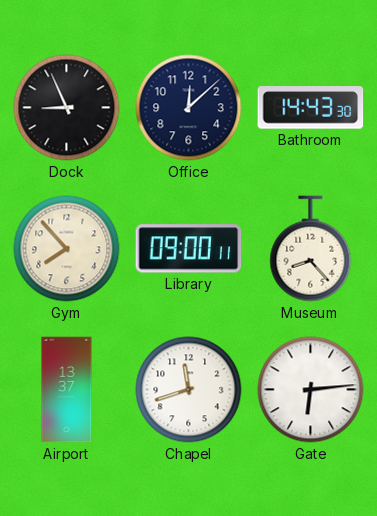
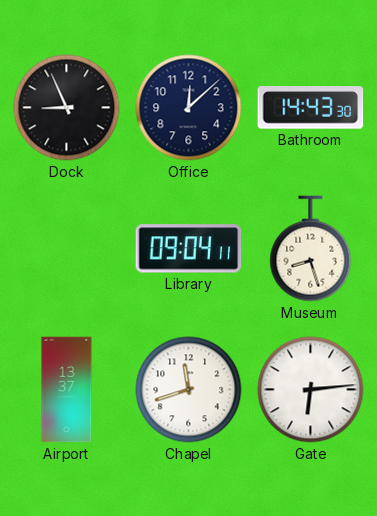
Gym: 7:53 -> none (67, 249)
Library: 09:00 -> 09:04 (189, 249)
Museum: 8:23 -> 8:27 (311, 249)
